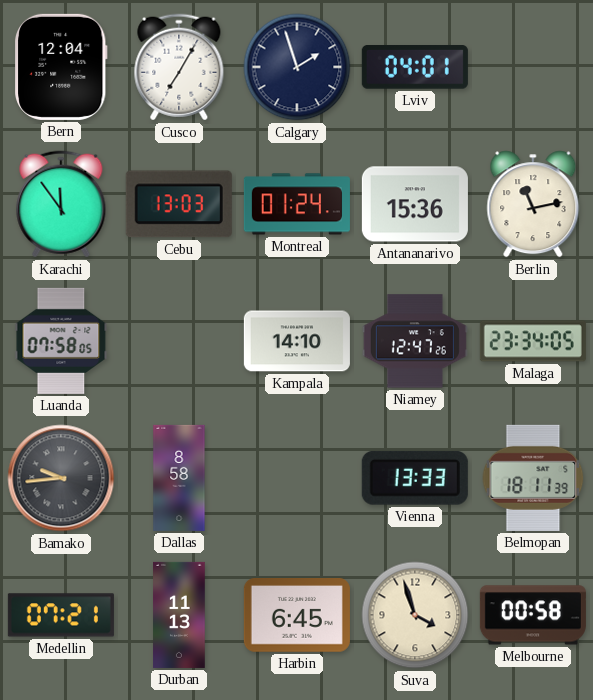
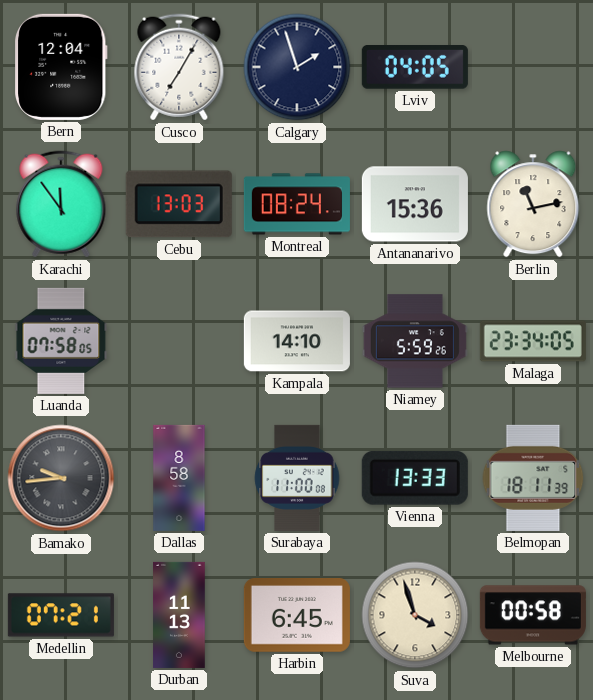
Lviv: 04:01 -> 04:05 (415, 68)
Montreal: 01:24 -> 08:24 (297, 204)
Niamey: 12:47 -> 5:59 (415, 341)
Surabaya: none -> 11:00 (297, 478)
